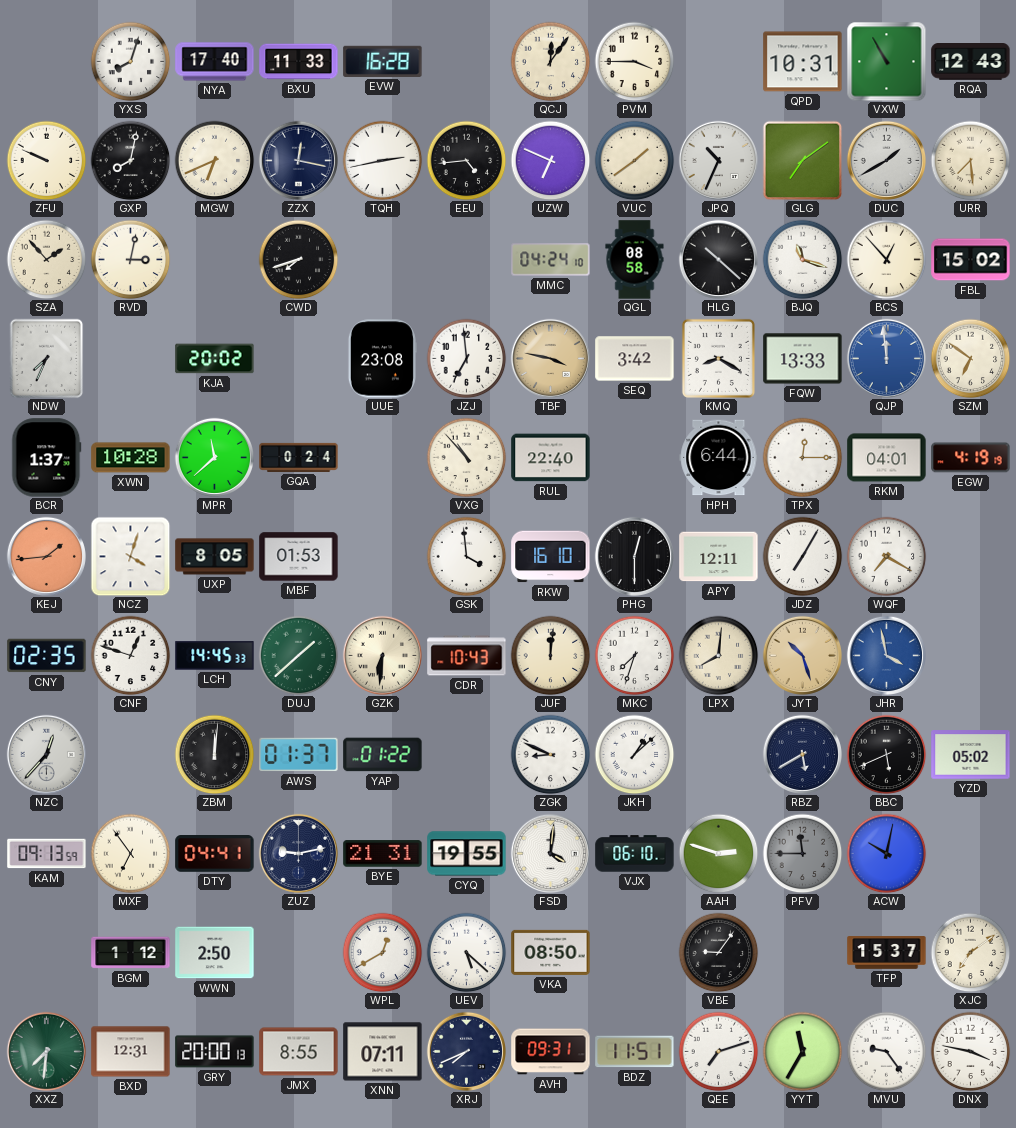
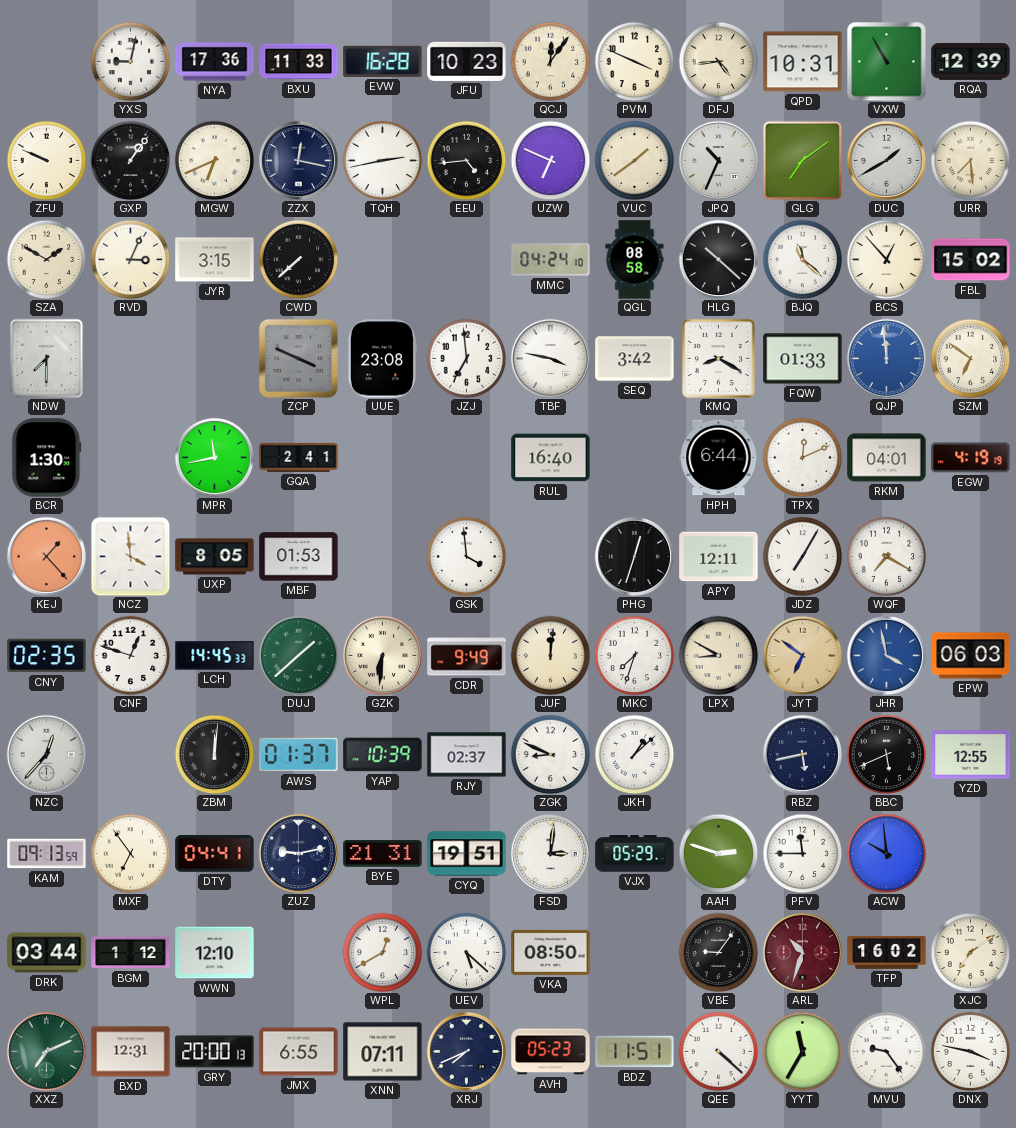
YXS: 8:03 -> 9:02 (130, 61)
NYA: 17:40 -> 17:36 (215, 62)
JFU: none -> 10:23 (467, 61)
PVM: 3:45 -> 3:49 (634, 61)
DFJ: none -> 4:44 (718, 61)
RQA: 12:43 -> 12:39 (971, 62)
GXP: 8:02 -> 1:06 (130, 160)
SZA: 1:53 -> 1:50 (46, 259)
RVD: 3:02 -> 3:04 (130, 259)
JYR: none -> 3:15 (215, 260)
CWD: 7:42 -> 7:38 (298, 259)
BJQ: 11:18 -> 11:22 (802, 259)
NDW: 7:34 -> 7:30 (47, 358)
KJA: 20:02 -> none (215, 359)
ZCP: none -> 3:49 (298, 358)
TBF dial: champagne -> white (550, 358)
FQW: 13:33 -> 01:33 (803, 359)
BCR: 1:37 -> 1:30 (47, 458)
XWN: 10:28 -> none (131, 458)
MPR: 11:38 -> 11:43 (214, 457)
GQA: 0:24 -> 2:41 (299, 457)
VXG: 10:53 -> none (466, 457)
RUL: 22:40 -> 16:40 (551, 458)
TPX: 12:15 -> 12:11 (802, 457)
KEJ: 1:44 -> 1:23 (46, 556)
NCZ: 4:03 -> 3:59 (130, 556)
RKW: 16:10 -> none (551, 557)
PHG: 12:30 -> 12:33 (634, 556)
CDR: 10:43 -> 9:49 (467, 656)
LPX: 8:01 -> 8:50 (718, 655)
JYT: 10:27 -> 6:51 (802, 655)
EPW: none -> 06:03 (971, 656)
YAP: 01:22 -> 10:39 (383, 755)
RJY: none -> 02:37 (467, 755)
RBZ: 5:40 -> 5:43 (802, 754)
YZD: 05:02 -> 12:55 (971, 755)
CYQ: 19:55 -> 19:51 (467, 854)
FSD: 4:01 -> 3:01 (550, 853)
VJX: 06:10 -> 05:29 (635, 854)
PFV dial: grey -> white (802, 853)
ACW: 10:02 -> 9:59 (886, 853)
DRK: none -> 03:44 (47, 953)
WWN: 2:50 -> 12:10 (215, 953)
ARL: none -> 10:33 (802, 952)
TFP: 15:37 -> 16:02 (887, 953)
XXZ: 7:31 -> 7:11 (46, 1051)
JMX: 8:55 -> 6:55 (299, 1052)
AVH: 09:31 -> 05:23 (551, 1052)
QEE: 7:12 -> 4:22 (718, 1051)
